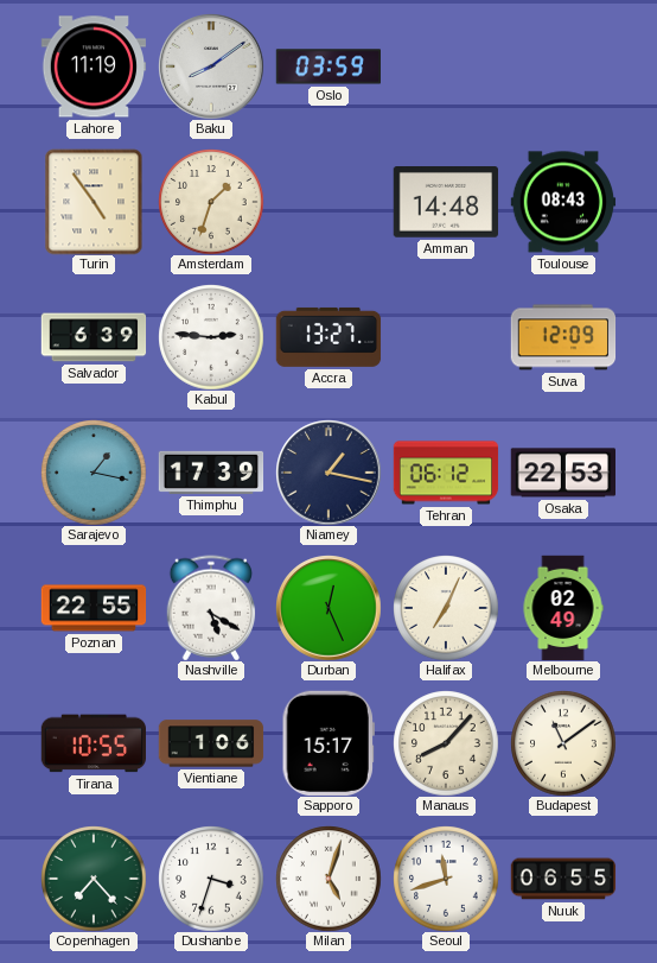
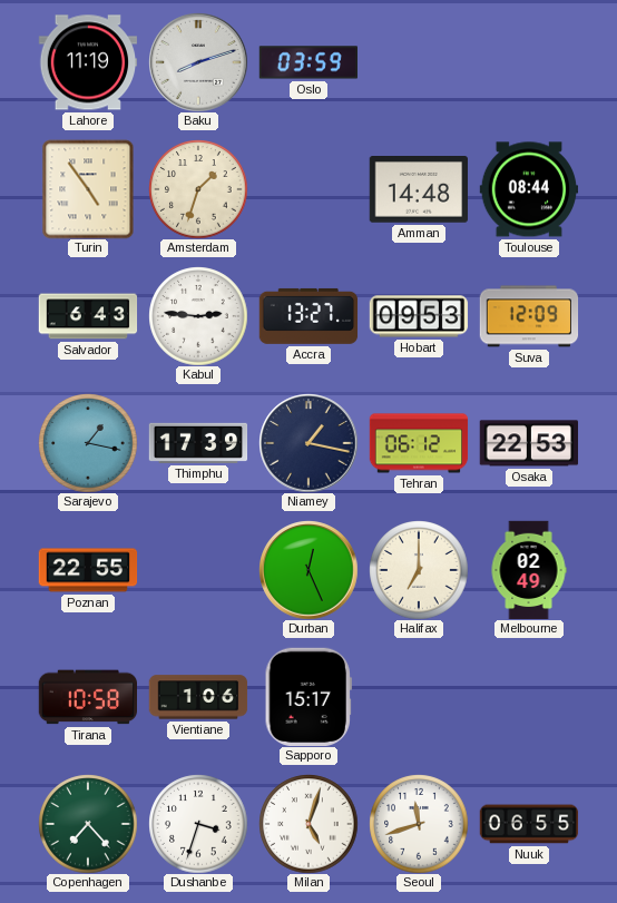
Baku: 8:09 -> 8:12 (198, 62)
Toulouse: 08:43 -> 08:44 (529, 189)
Salvador: 6:39 -> 6:43 (88, 316)
Hobart: none -> 09:53 (419, 316)
Nashville: 5:20 -> none (211, 608)
Halifax: 7:04 -> 7:00 (419, 570)
Tirana: 10:55 -> 10:58 (87, 697)
Manaus: 8:07 -> none (446, 743)
Budapest: 11:09 -> none (563, 743)
